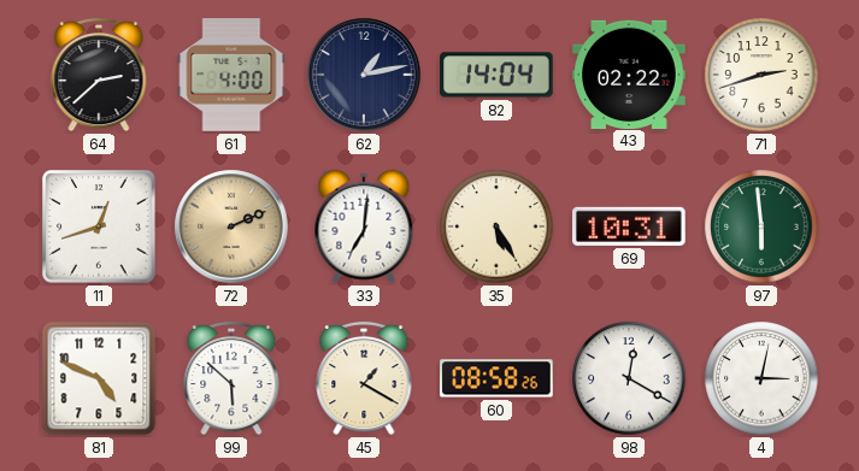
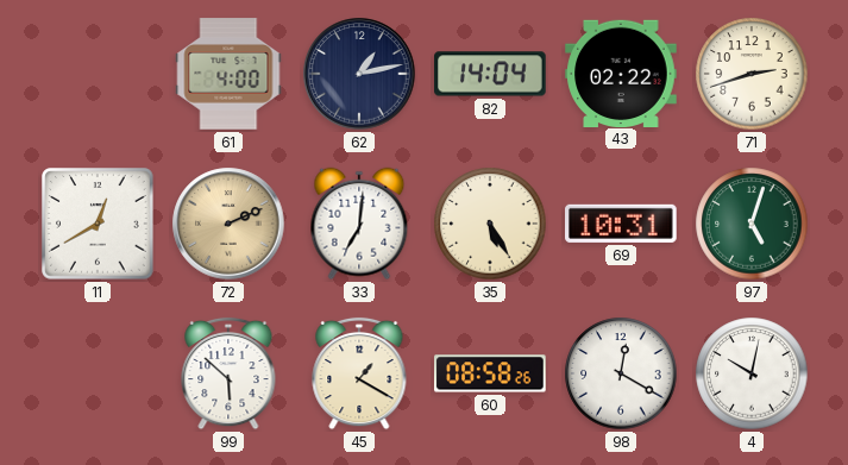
64: 2:38 -> none (99, 75)
11: 12:42 -> 12:40 (98, 224)
97: 5:59 -> 5:03 (752, 224)
81: 4:49 -> none (99, 378)
4: 3:02 -> 10:02 (752, 373)
